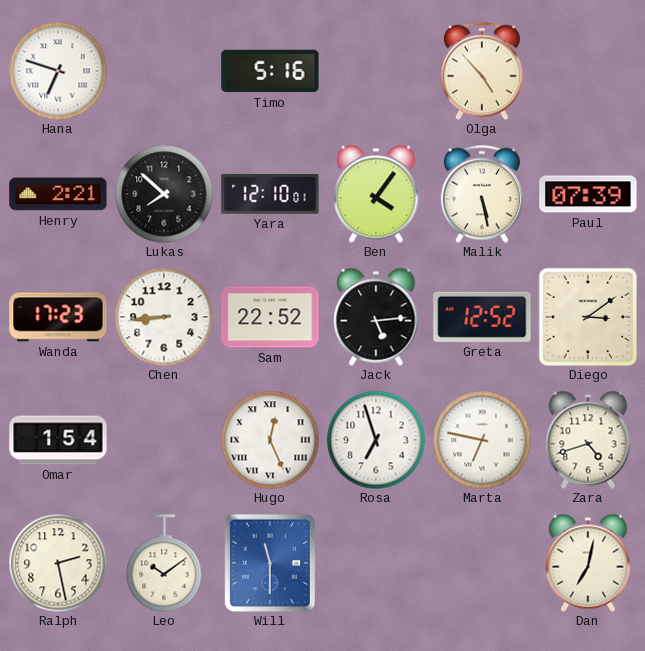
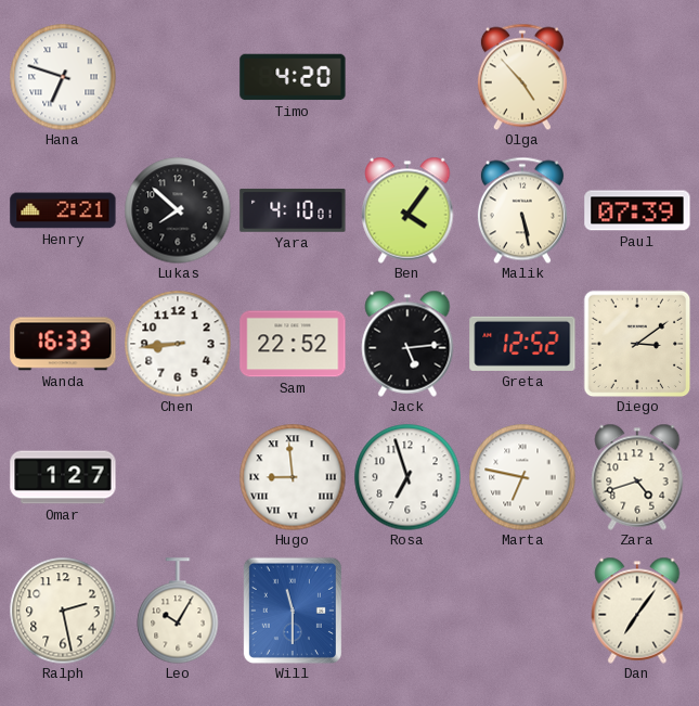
Timo: 5:16 -> 4:20 (293, 77)
Yara: 12:10 -> 4:10 (293, 210)
Wanda: 17:23 -> 16:33 (63, 344)
Omar: 1:54 -> 1:27 (63, 477)
Hugo: 12:26 -> 8:59 (293, 477)
Leo: 10:09 -> 10:05 (178, 611)
Dan: 7:02 -> 7:06 (637, 611)
